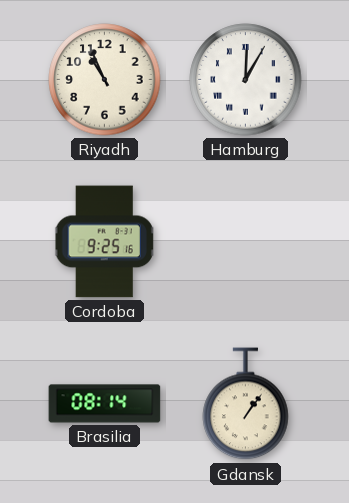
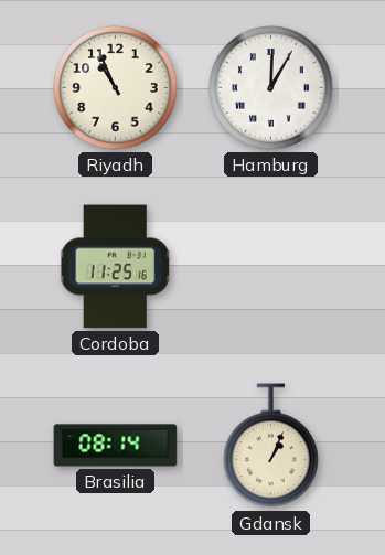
Cordoba: 9:25 -> 11:25 (116, 267)
Gdansk: 1:06 -> 1:04 (271, 446)
